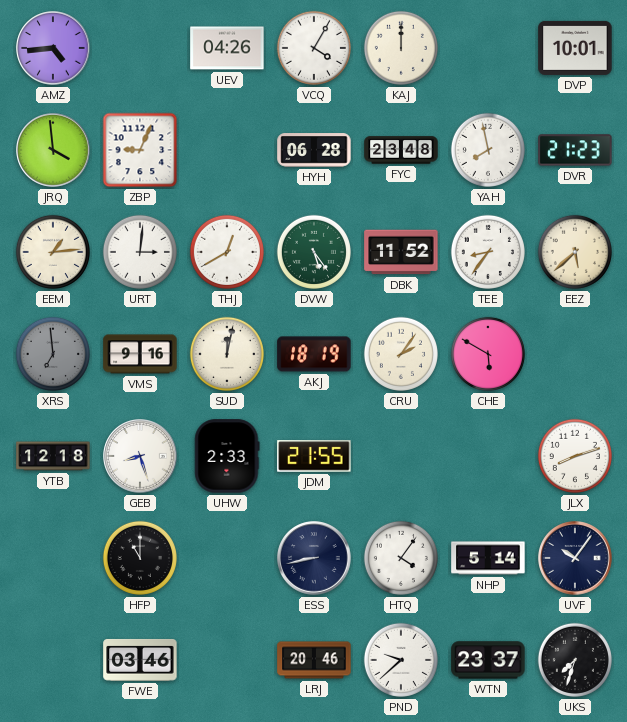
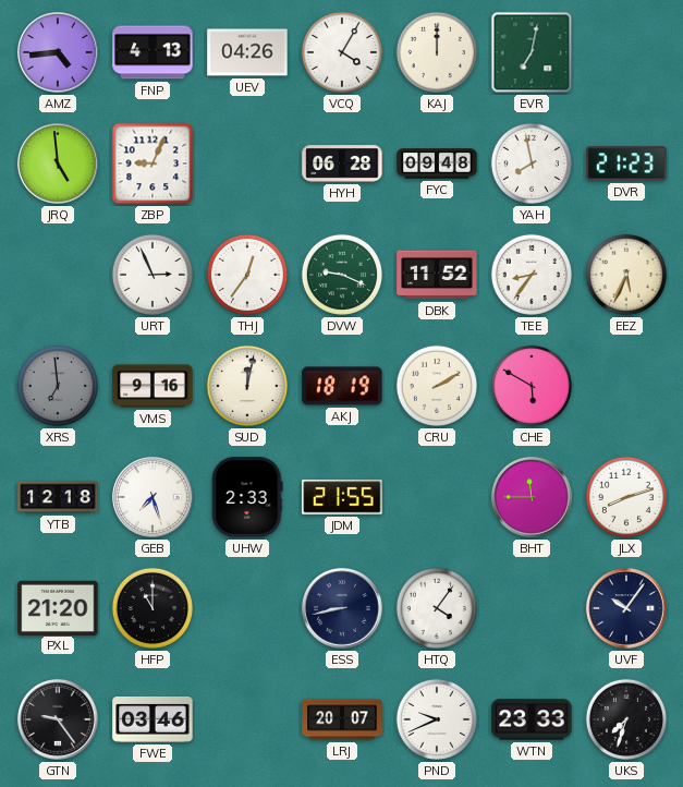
FNP: none -> 4:13 (153, 52)
EVR: none -> 7:02 (532, 52)
DVP: 10:01 -> none (575, 48)
JRQ: 3:59 -> 4:59 (58, 164)
FYC: 23:48 -> 09:48 (437, 164)
EEM: 1:14 -> none (53, 252)
URT: 3:01 -> 2:56 (153, 275)
THJ: 12:40 -> 12:36 (247, 275)
DVW: 5:24 -> 9:19 (342, 275)
EEZ: 5:38 -> 5:34 (626, 275)
CRU: 2:06 -> 2:10 (437, 386)
GEB: 8:27 -> 7:27 (153, 497)
BHT: none -> 11:45 (532, 497)
PXL: none -> 21:20 (58, 607)
NHP: 5:14 -> none (488, 558)
GTN: none -> 9:24 (58, 719)
LRJ: 20:46 -> 20:07 (342, 719)
PND: 9:38 -> 9:41 (437, 719)
WTN: 23:37 -> 23:33 (532, 719)
